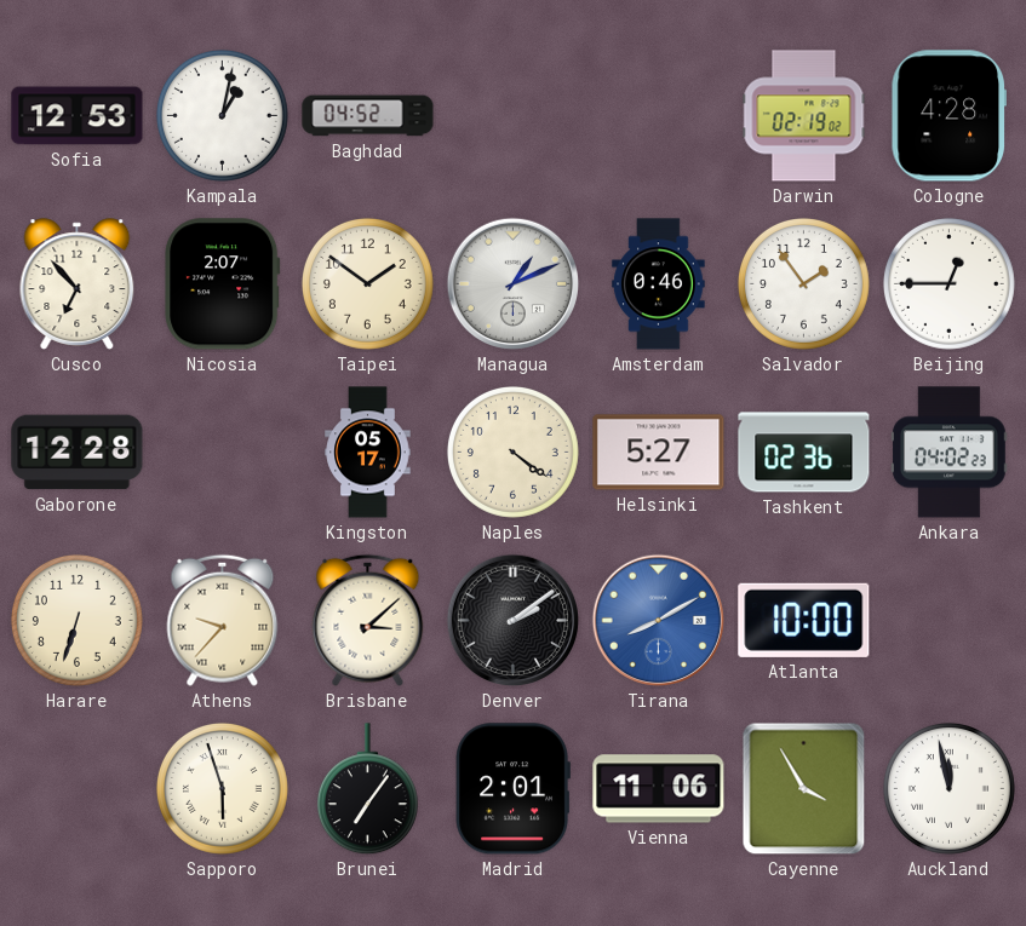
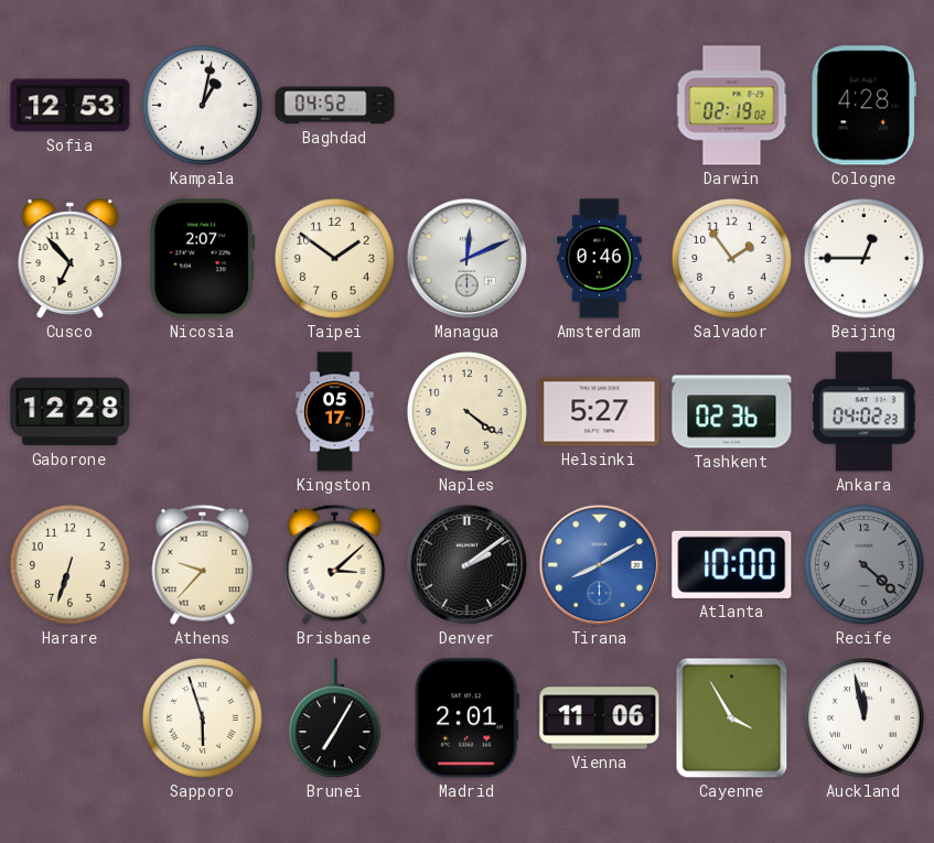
Managua: 1:11 -> 12:11 (468, 259)
Recife: none -> 4:22 (863, 564)
Brunei: 7:06 -> 7:05 (334, 718)
